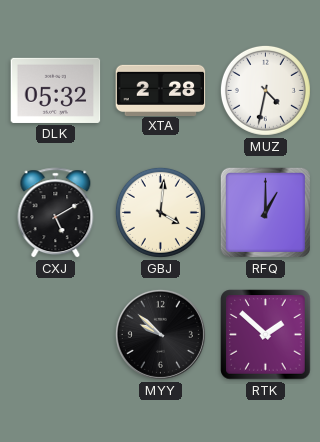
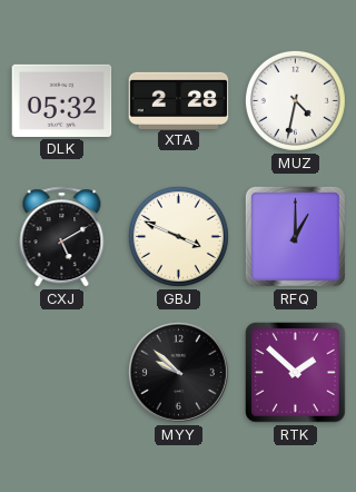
GBJ: 4:01 -> 3:49 (178, 236)
